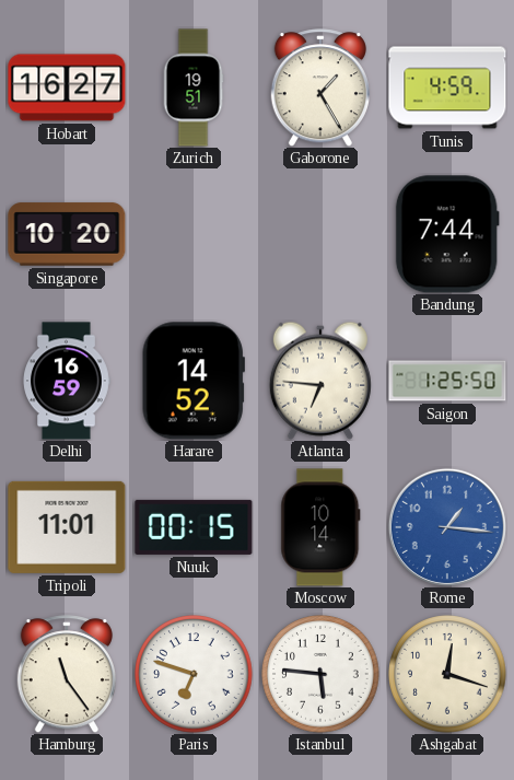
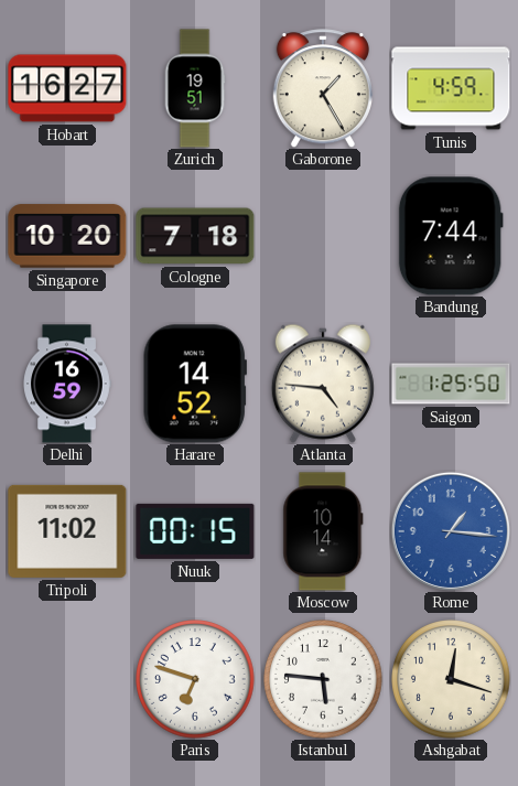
Cologne: none -> 7:18 (195, 236)
Atlanta: 6:46 -> 4:46 (323, 384)
Tripoli: 11:01 -> 11:02 (67, 531)
Hamburg: 11:24 -> none (67, 674)
